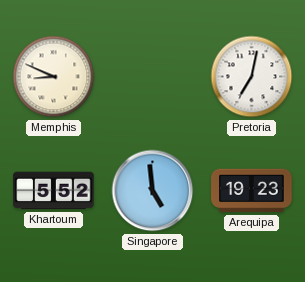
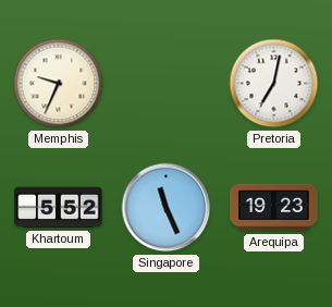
Memphis: 8:49 -> 9:34 (59, 84)
Singapore: 4:59 -> 11:26 (167, 208)
